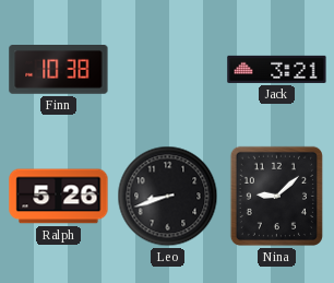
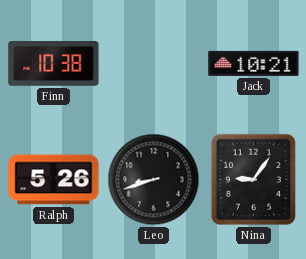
Jack: 3:21 -> 10:21 (254, 63)
Nina: 9:08 -> 9:06 (253, 179)
